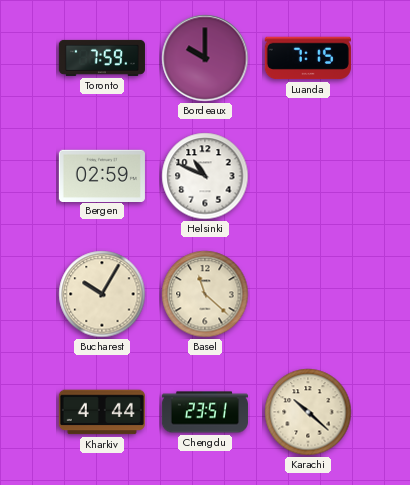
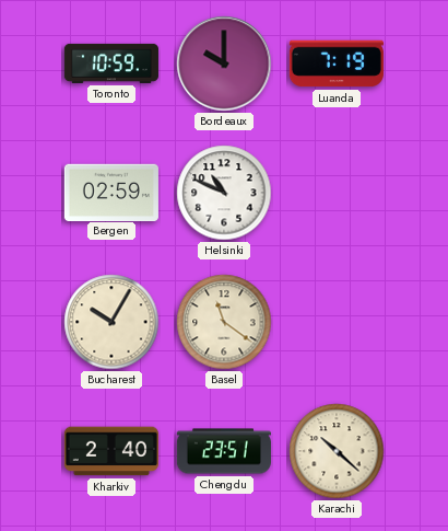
Toronto: 7:59 -> 10:59 (111, 64)
Luanda: 7:15 -> 7:19 (337, 64)
Basel: 11:22 -> 11:21 (224, 322)
Kharkiv: 4:44 -> 2:40 (111, 451)
